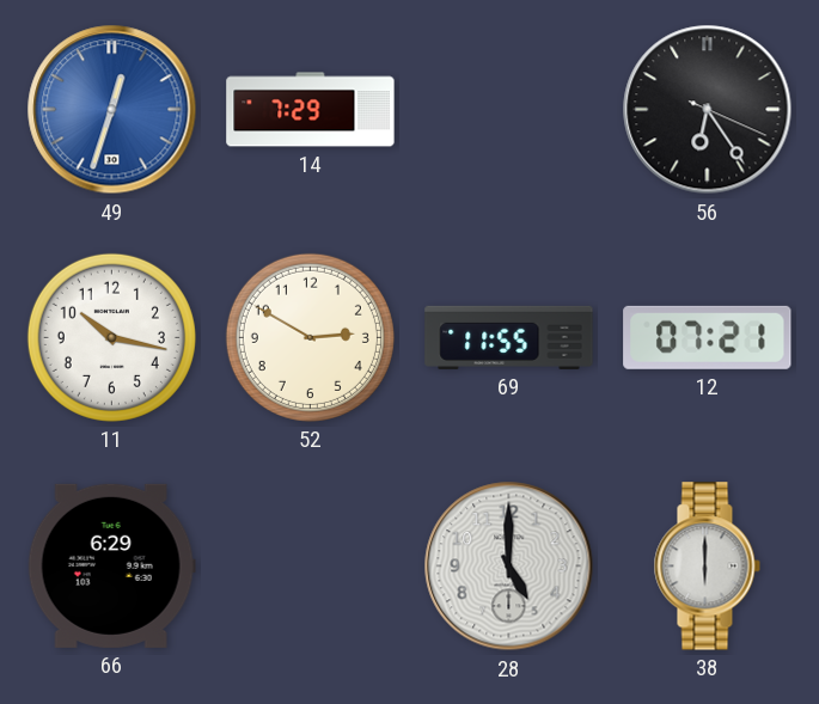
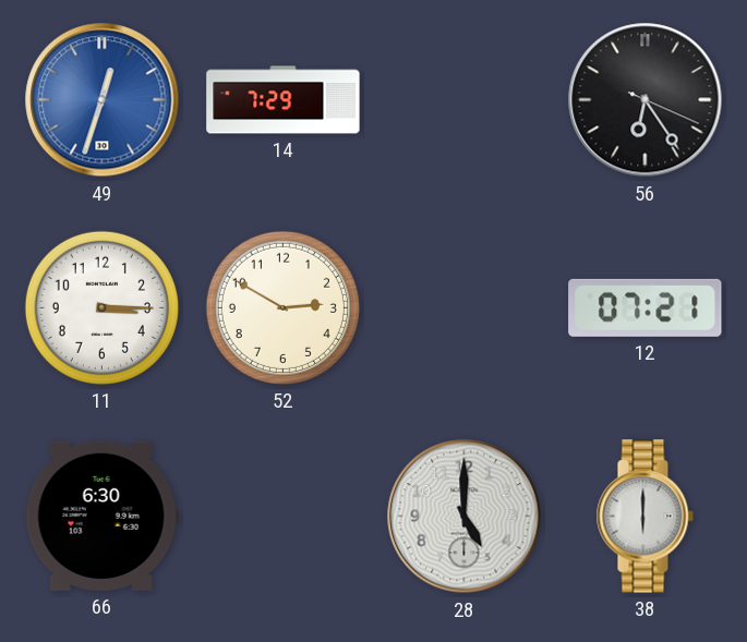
11: 10:17 -> 3:15 (101, 307)
69: 11:55 -> none (509, 337)
66: 6:29 -> 6:30 (101, 516)
